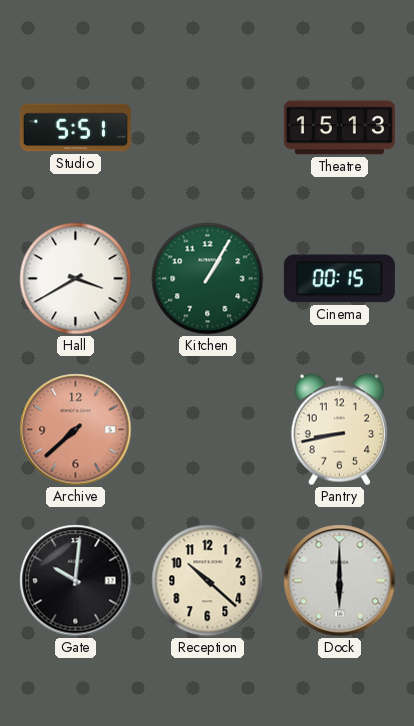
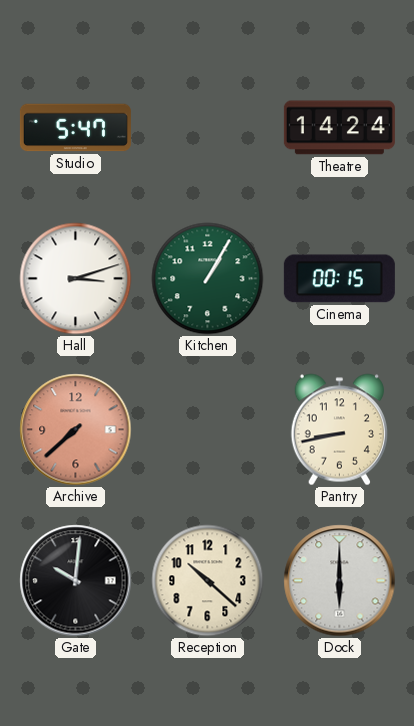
Studio: 5:51 -> 5:47 (75, 128)
Theatre: 15:13 -> 14:24 (339, 128)
Hall: 3:40 -> 3:12 (76, 279)
